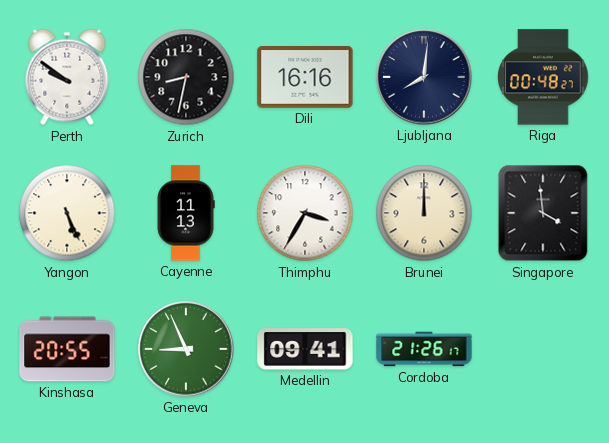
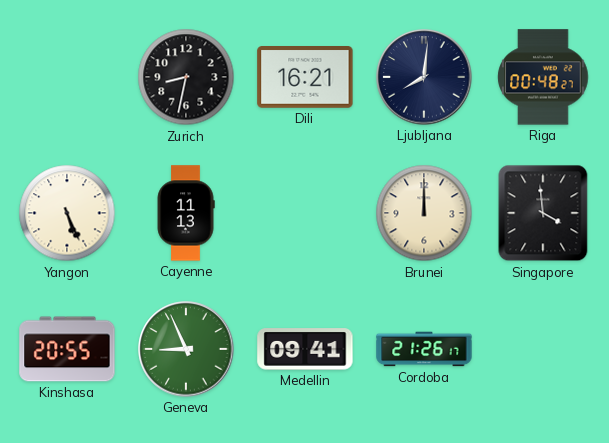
Perth: 9:51 -> none (67, 77)
Dili: 16:16 -> 16:21 (305, 78)
Thimphu: 3:35 -> none (305, 213)
